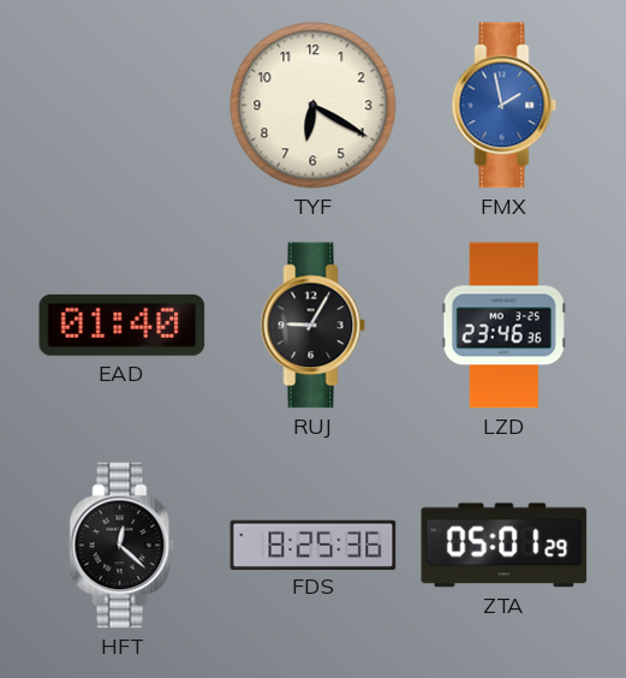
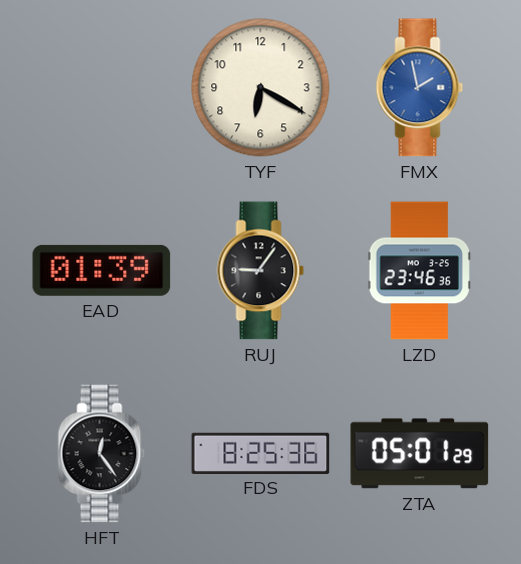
EAD: 01:40 -> 01:39 (102, 270)
RUJ: 9:05 -> 9:06 (261, 271)
HFT: 12:22 -> 12:24 (102, 454)
